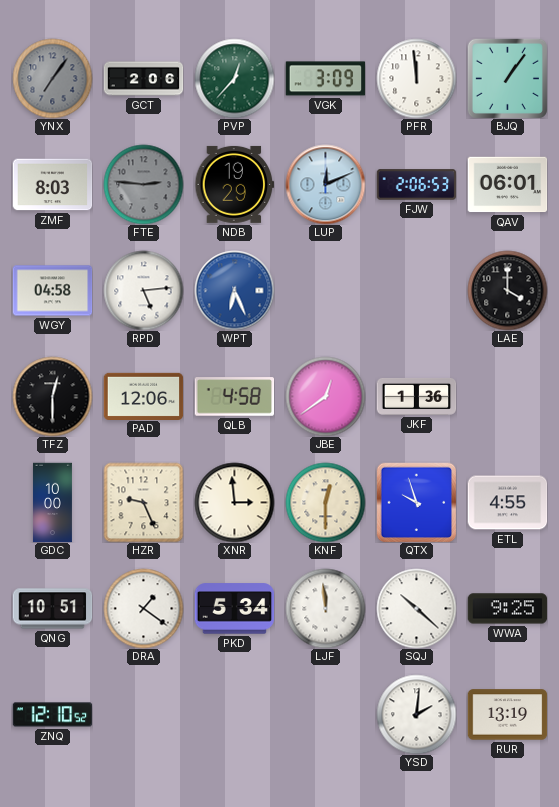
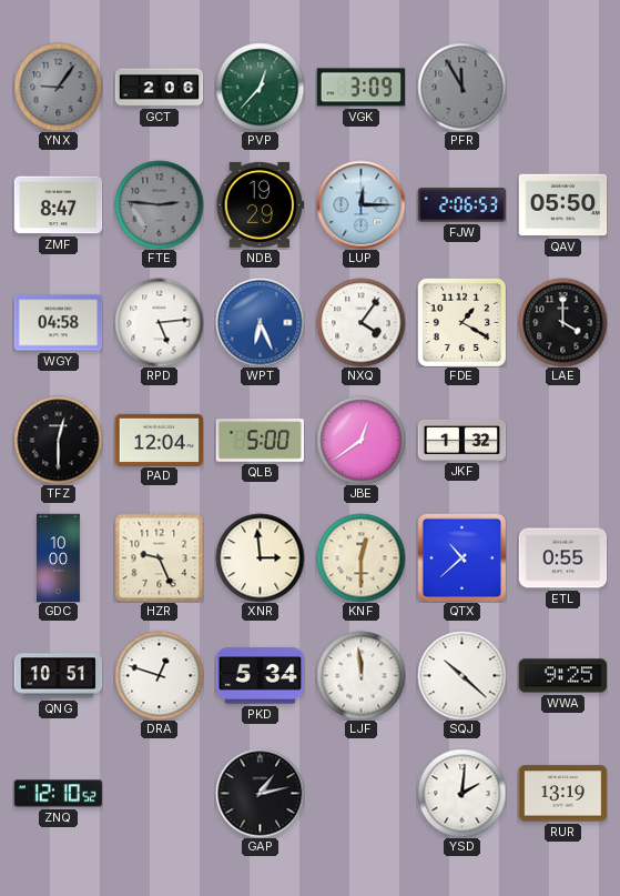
YNX: 7:06 -> 9:06 (58, 87)
PFR: 11:59 -> 11:55 (461, 87)
PFR dial: white -> grey (461, 87)
BJQ: 1:06 -> none (507, 78)
ZMF: 8:03 -> 8:47 (58, 205)
LUP: 12:11 -> 12:15 (360, 204)
QAV: 06:01 -> 05:50 (562, 205)
NXQ: none -> 4:06 (360, 322)
FDE: none -> 1:20 (461, 322)
PAD: 12:06 -> 12:04 (159, 440)
QLB: 4:58 -> 5:00 (260, 441)
JKF: 1:36 -> 1:32 (461, 440)
QTX: 9:57 -> 10:38 (461, 557)
ETL: 4:55 -> 0:55 (562, 558)
DRA: 1:21 -> 12:48 (159, 675)
GAP: none -> 1:13 (260, 793)
